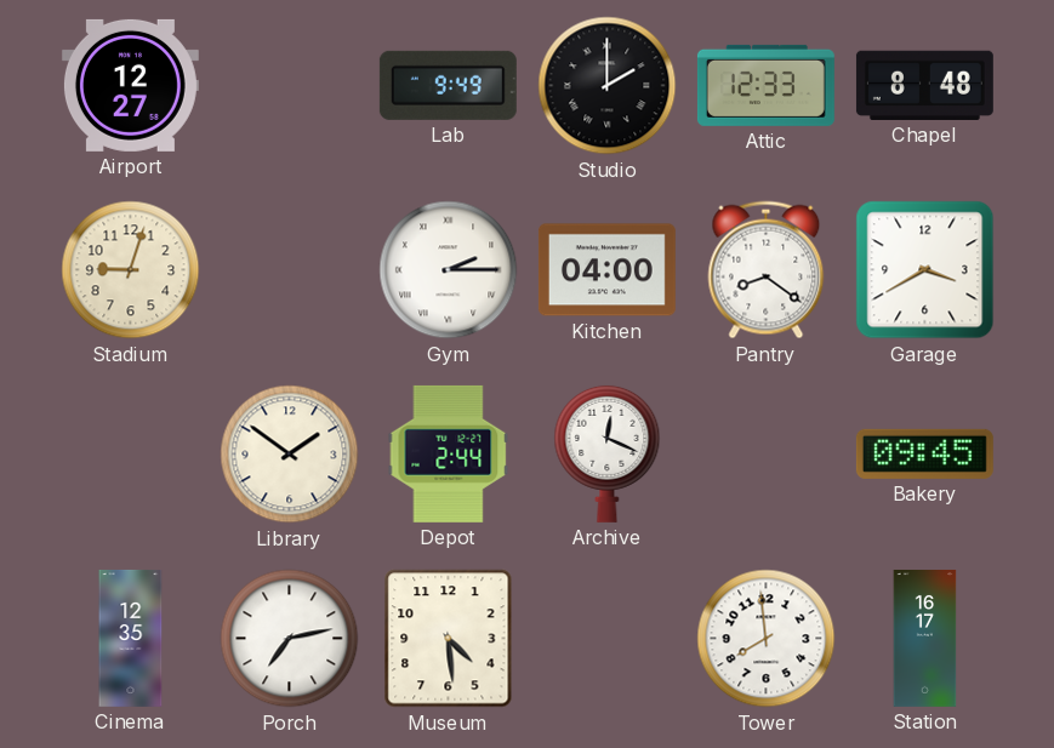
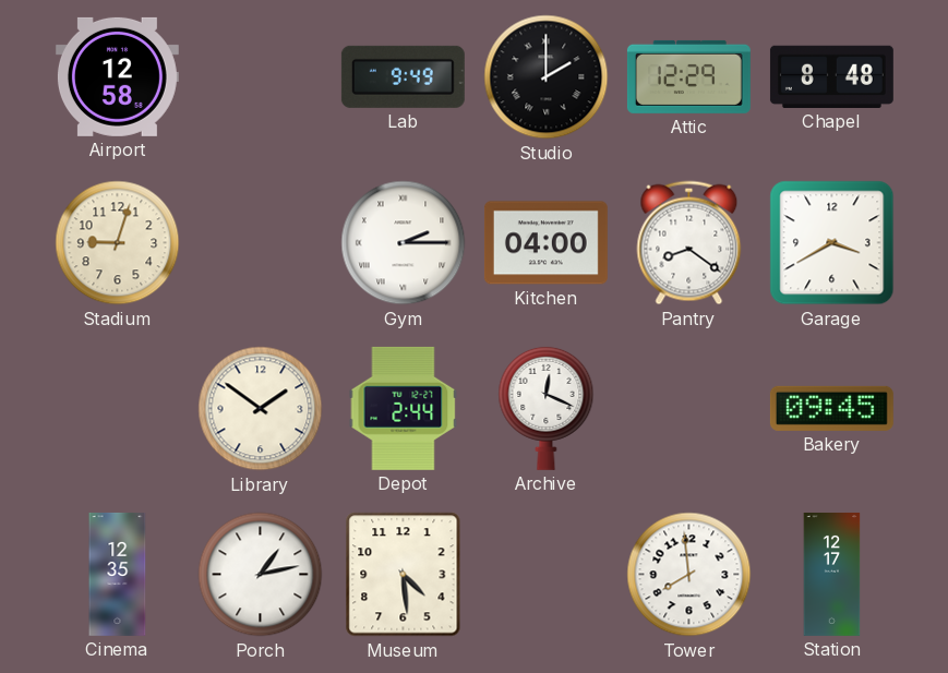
Airport: 12:27 -> 12:58 (117, 76)
Attic: 12:33 -> 12:29 (688, 76)
Porch: 7:13 -> 1:13 (261, 575)
Station: 16:17 -> 12:17 (832, 574)
